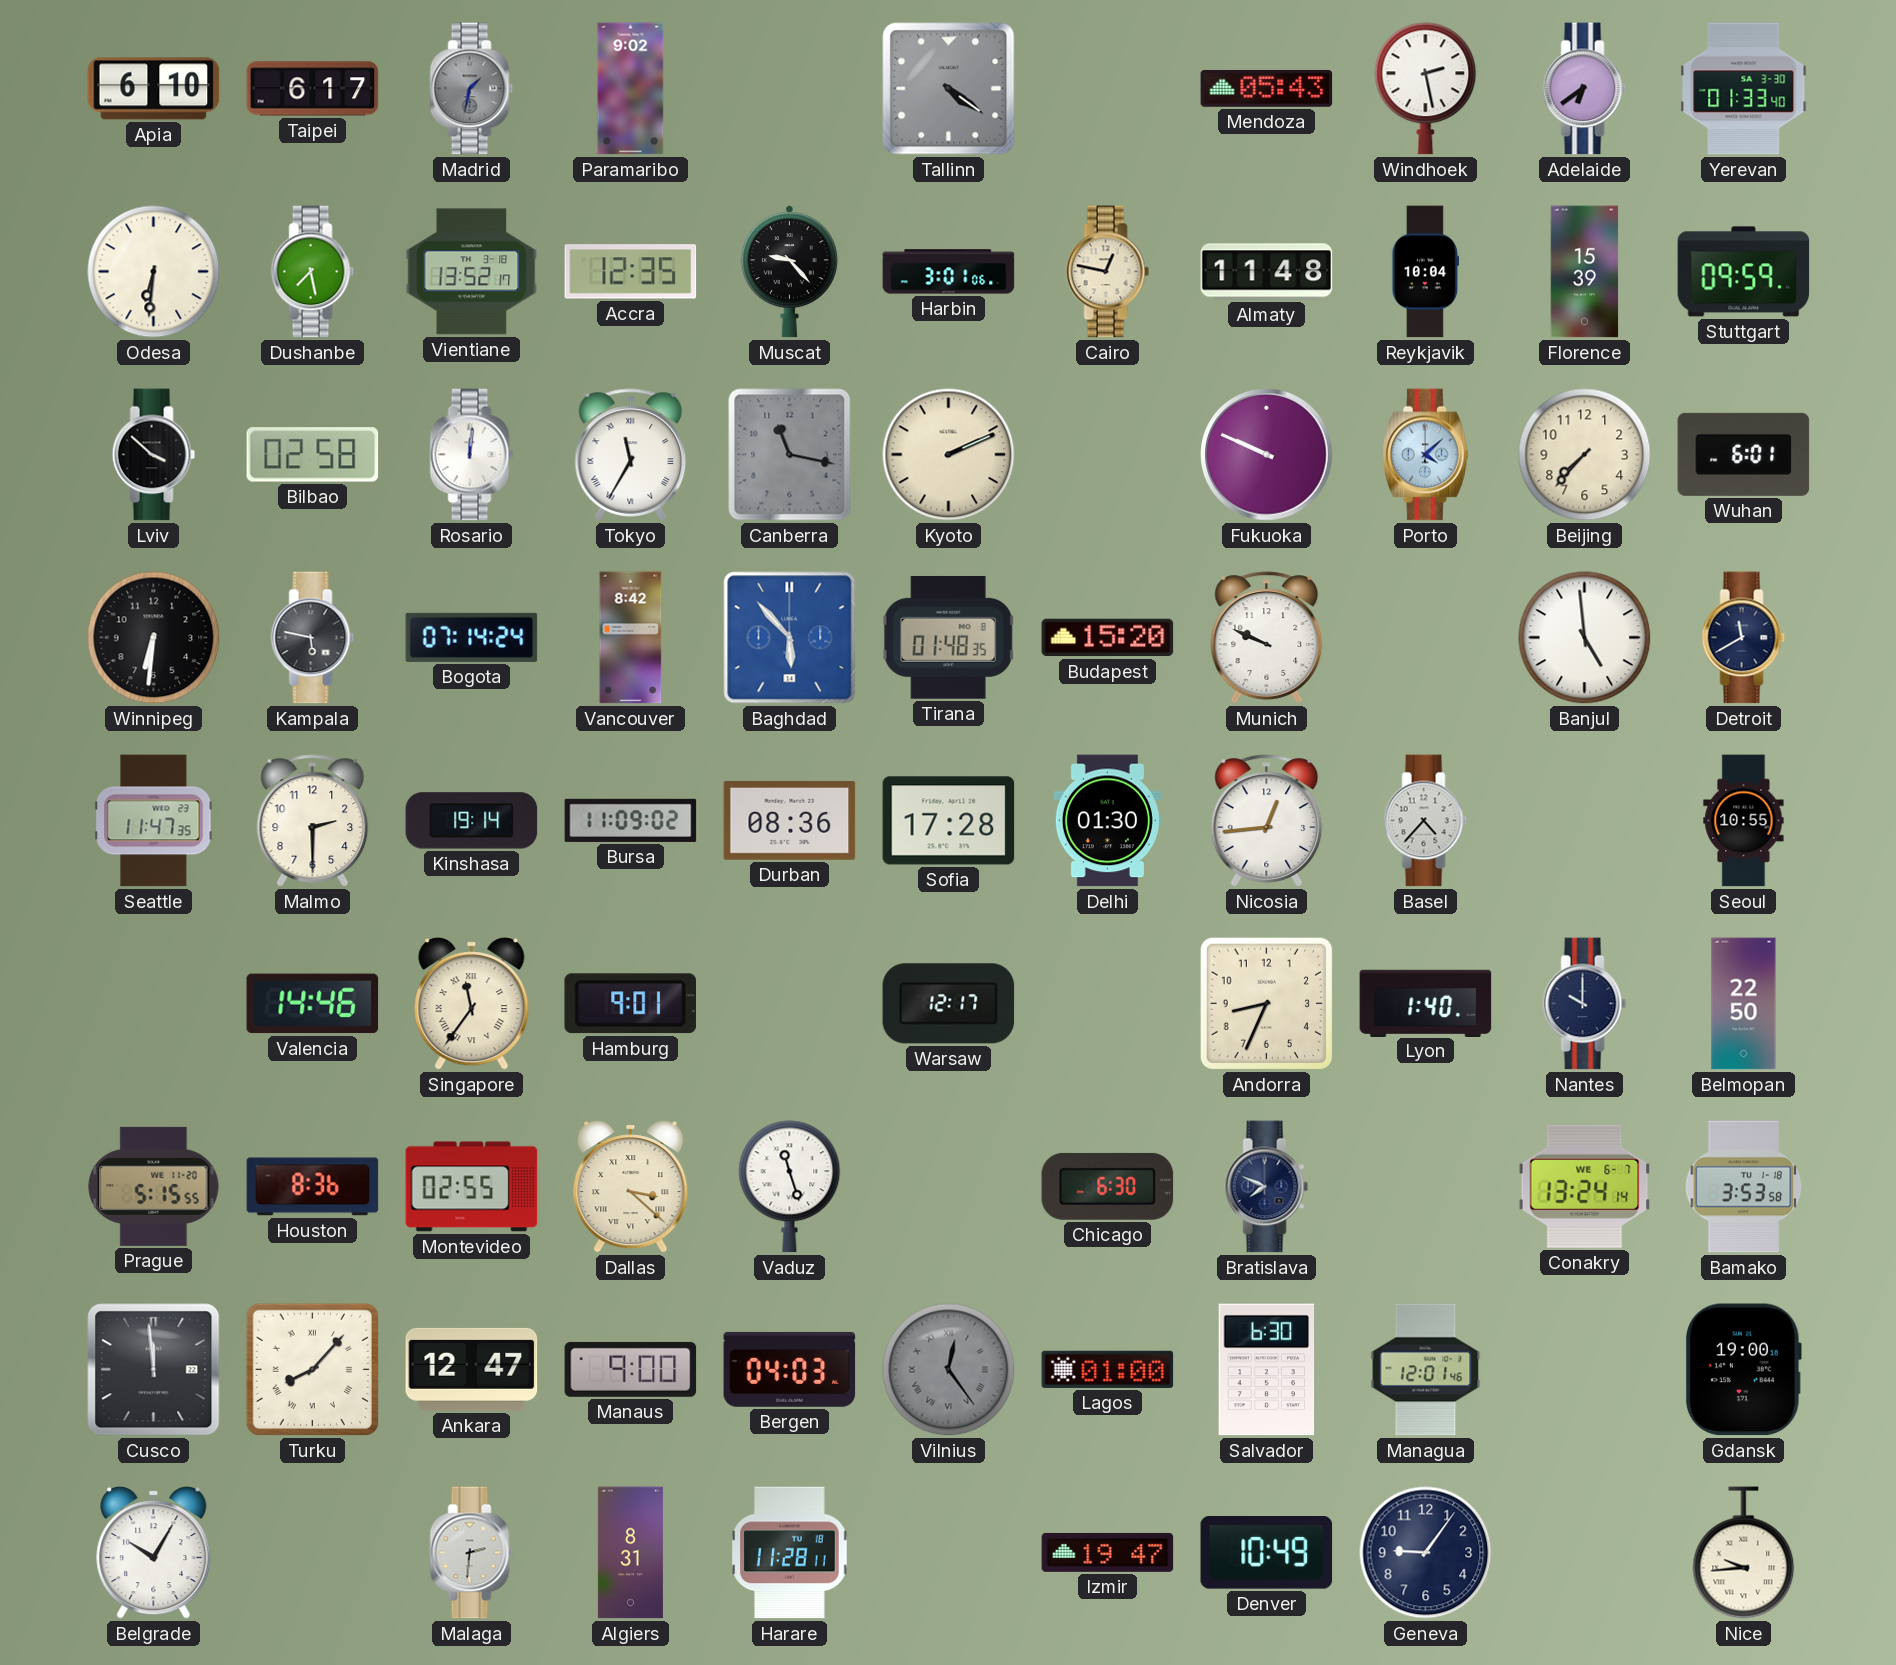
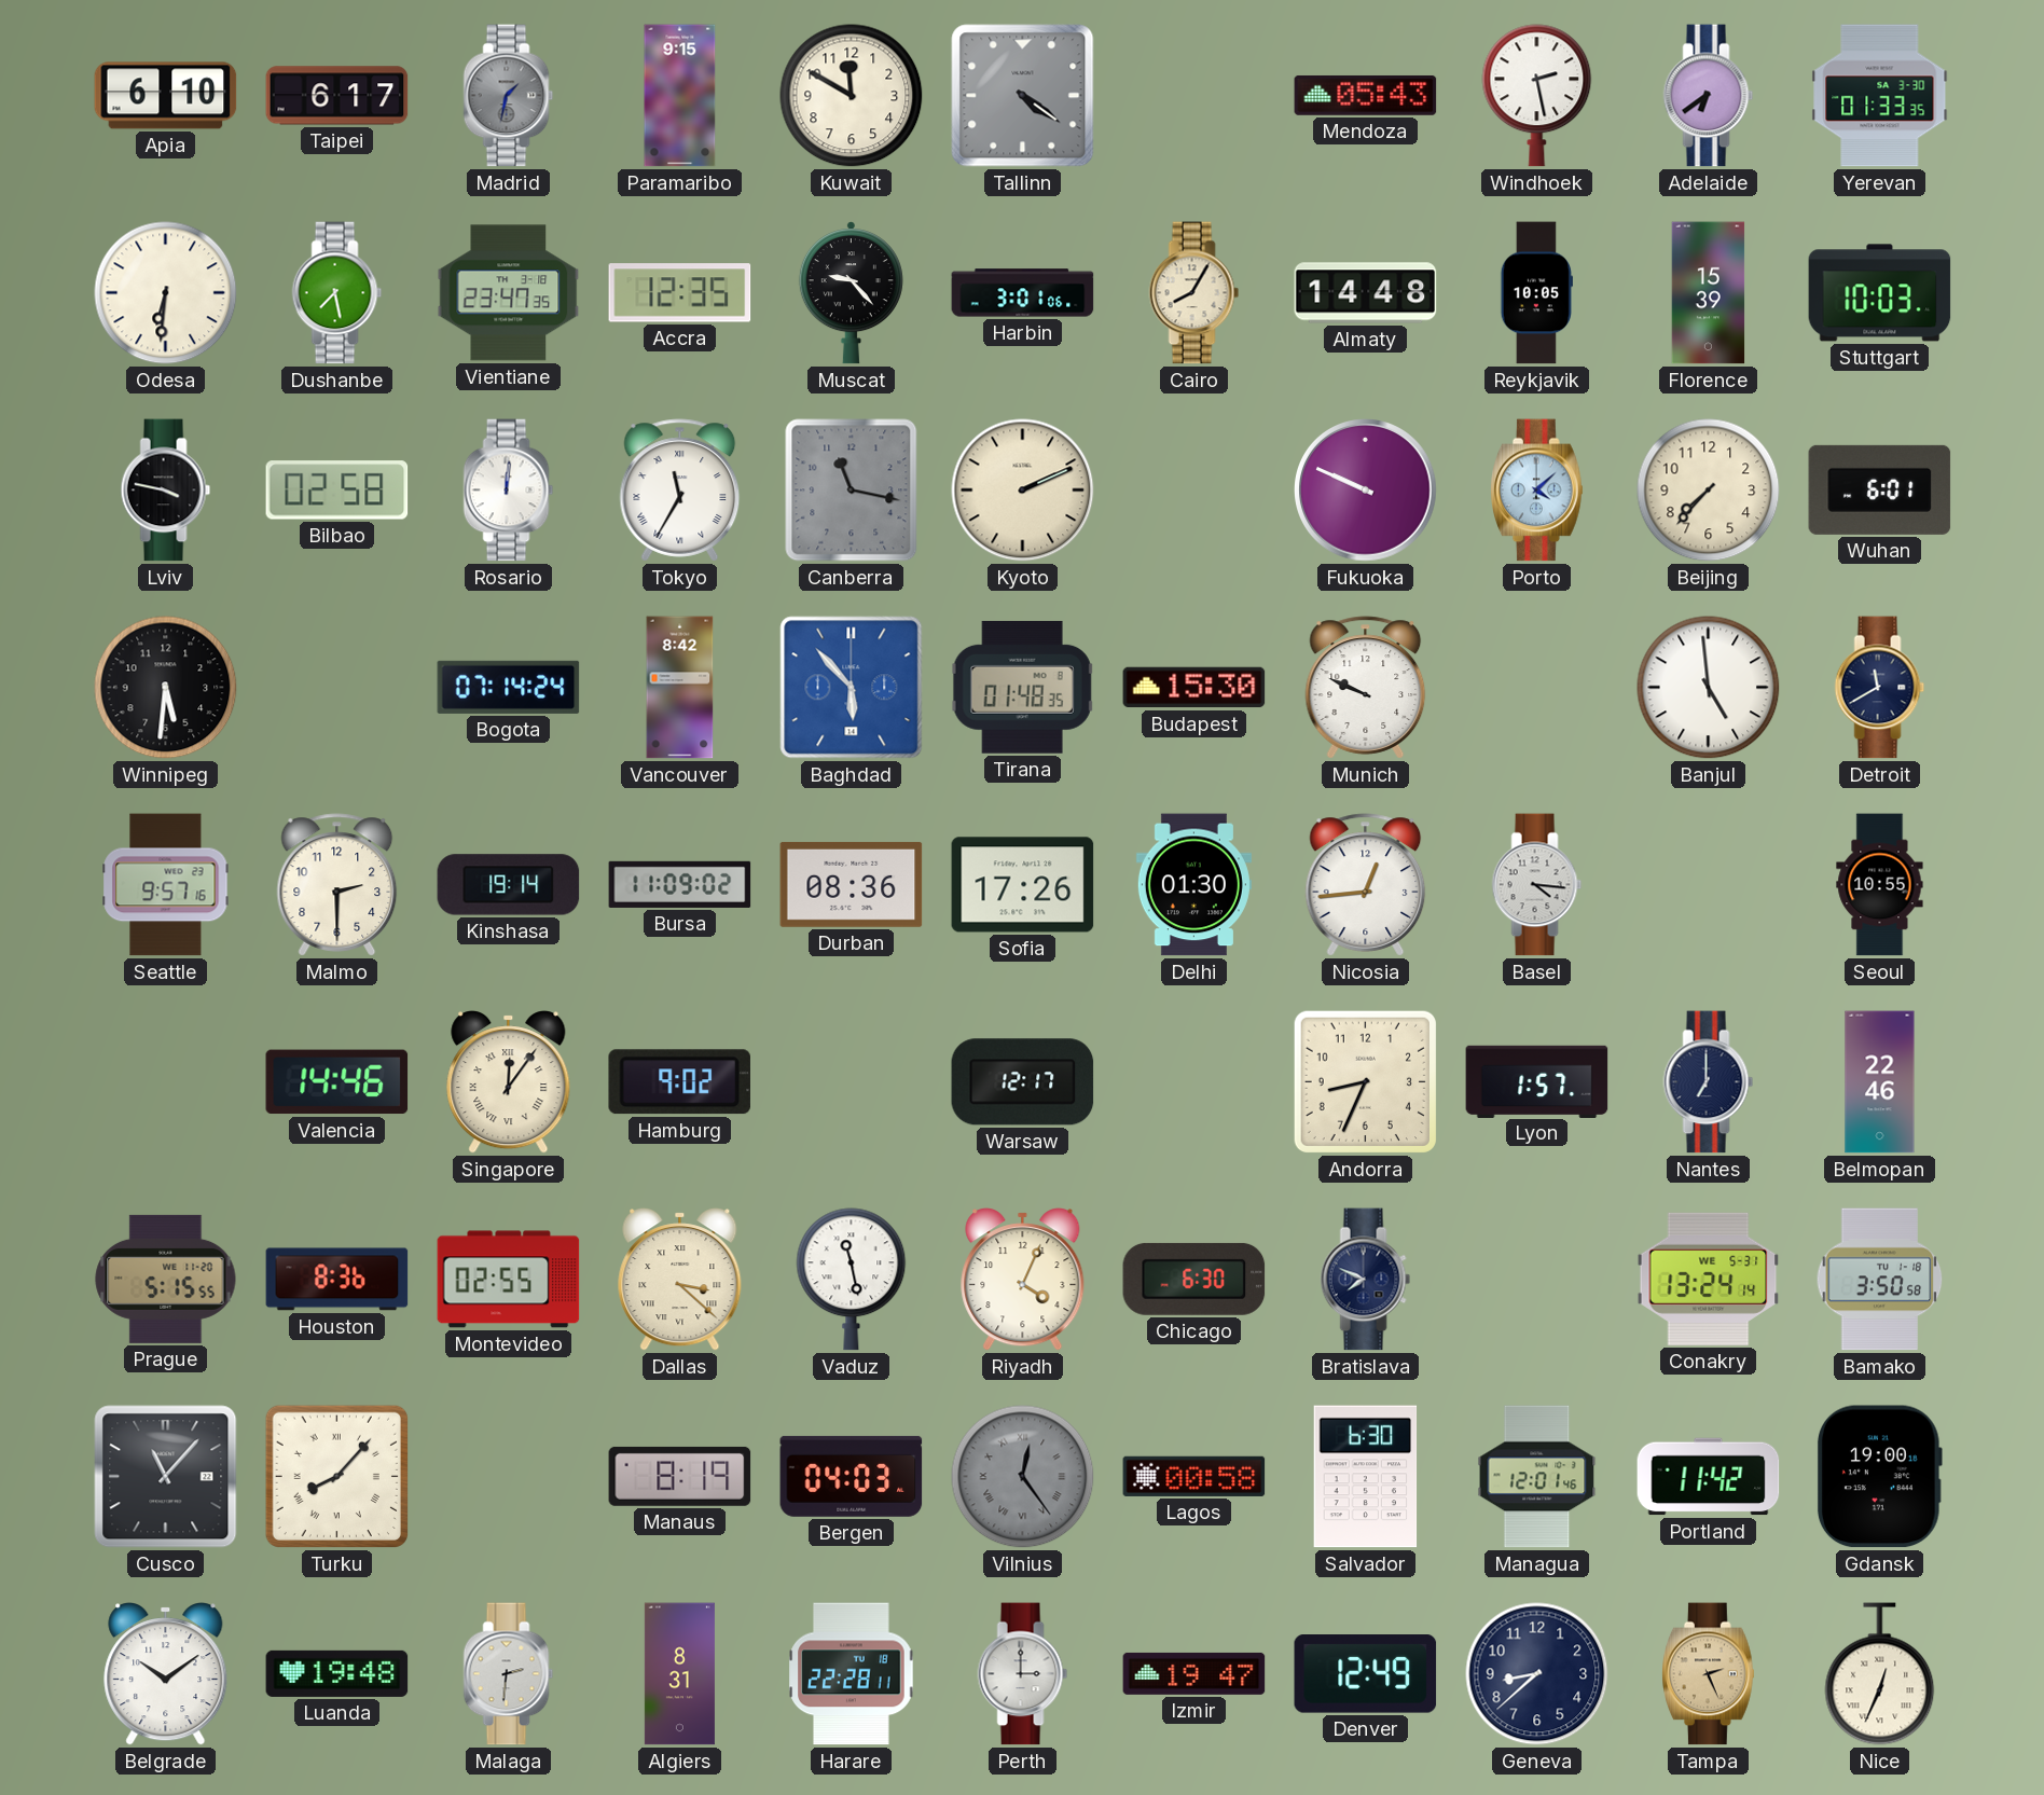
Paramaribo: 9:02 -> 9:15 (680, 96)
Kuwait: none -> 11:50 (852, 96)
Yerevan: 01:33:40 -> 01:33:35 (1880, 96)
Vientiane: 13:52 -> 23:47 (509, 293)
Cairo: 12:47 -> 8:05 (1194, 293)
Almaty: 11:48 -> 14:48 (1366, 293)
Reykjavik: 10:04 -> 10:05 (1536, 293)
Stuttgart: 09:59 -> 10:03 (1880, 293)
Lviv: 3:52 -> 3:47 (166, 491)
Winnipeg: 6:31 -> 5:31 (166, 688)
Kampala: 5:47 -> none (313, 638)
Budapest: 15:20 -> 15:30 (1194, 688)
Seattle: 11:47 -> 9:57 (166, 885)
Sofia: 17:28 -> 17:26 (1023, 885)
Basel: 4:37 -> 4:16 (1537, 885)
Singapore: 11:36 -> 12:06 (509, 1082)
Hamburg: 9:01 -> 9:02 (679, 1082)
Lyon: 1:40 -> 1:57 (1537, 1081)
Nantes: 10:00 -> 7:00 (1709, 1082)
Belmopan: 22:50 -> 22:46 (1880, 1082)
Vaduz: 11:27 -> 11:28 (852, 1280)
Riyadh: none -> 4:04 (1023, 1280)
Conakry date: WE 6-7 -> WE 5-31 (1709, 1279)
Bamako: 3:53 -> 3:50 (1880, 1280)
Cusco: 11:59 -> 11:07 (166, 1477)
Ankara: 12:47 -> none (472, 1369)
Manaus: 9:00 -> 8:19 (680, 1476)
Lagos: 01:00 -> 00:58 (1194, 1476)
Portland: none -> 11:42 (1709, 1477)
Belgrade: 10:05 -> 10:09 (166, 1674)
Luanda: none -> 19:48 (337, 1673)
Harare: 11:28 -> 22:28 (852, 1674)
Perth: none -> 3:00 (1023, 1674)
Denver: 10:49 -> 12:49 (1366, 1674)
Geneva: 9:06 -> 8:38 (1537, 1674)
Tampa: none -> 2:26 (1709, 1674)
Nice: 9:44 -> 12:34 (1880, 1674)
